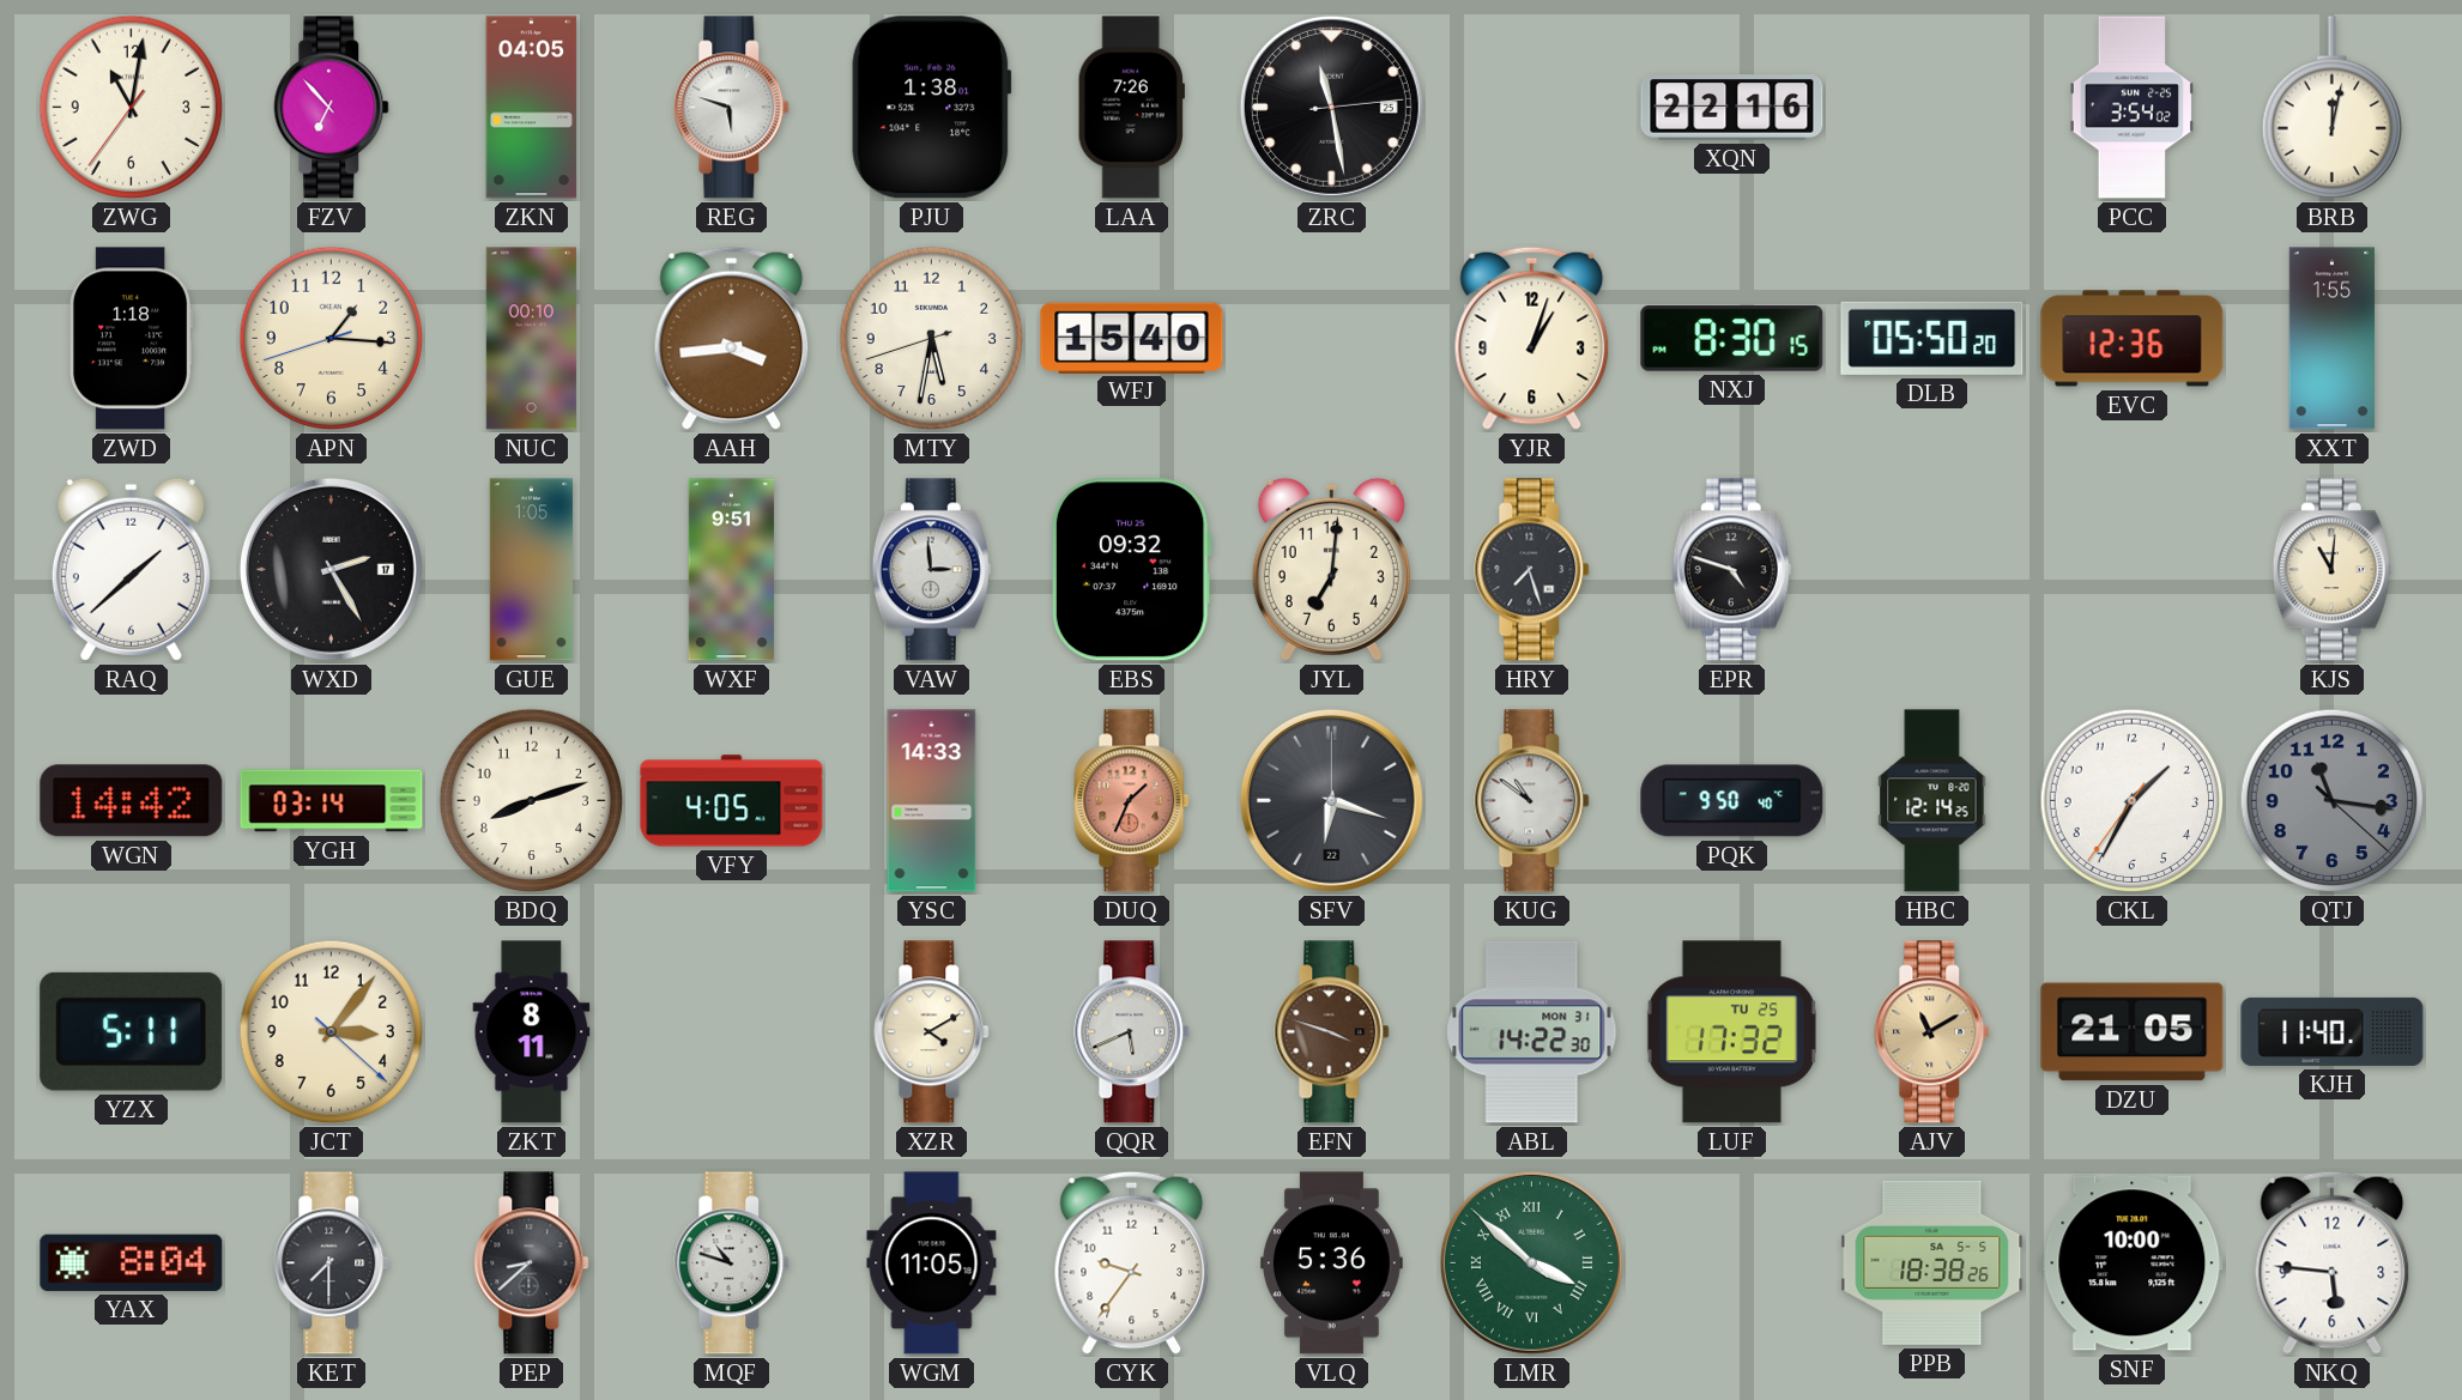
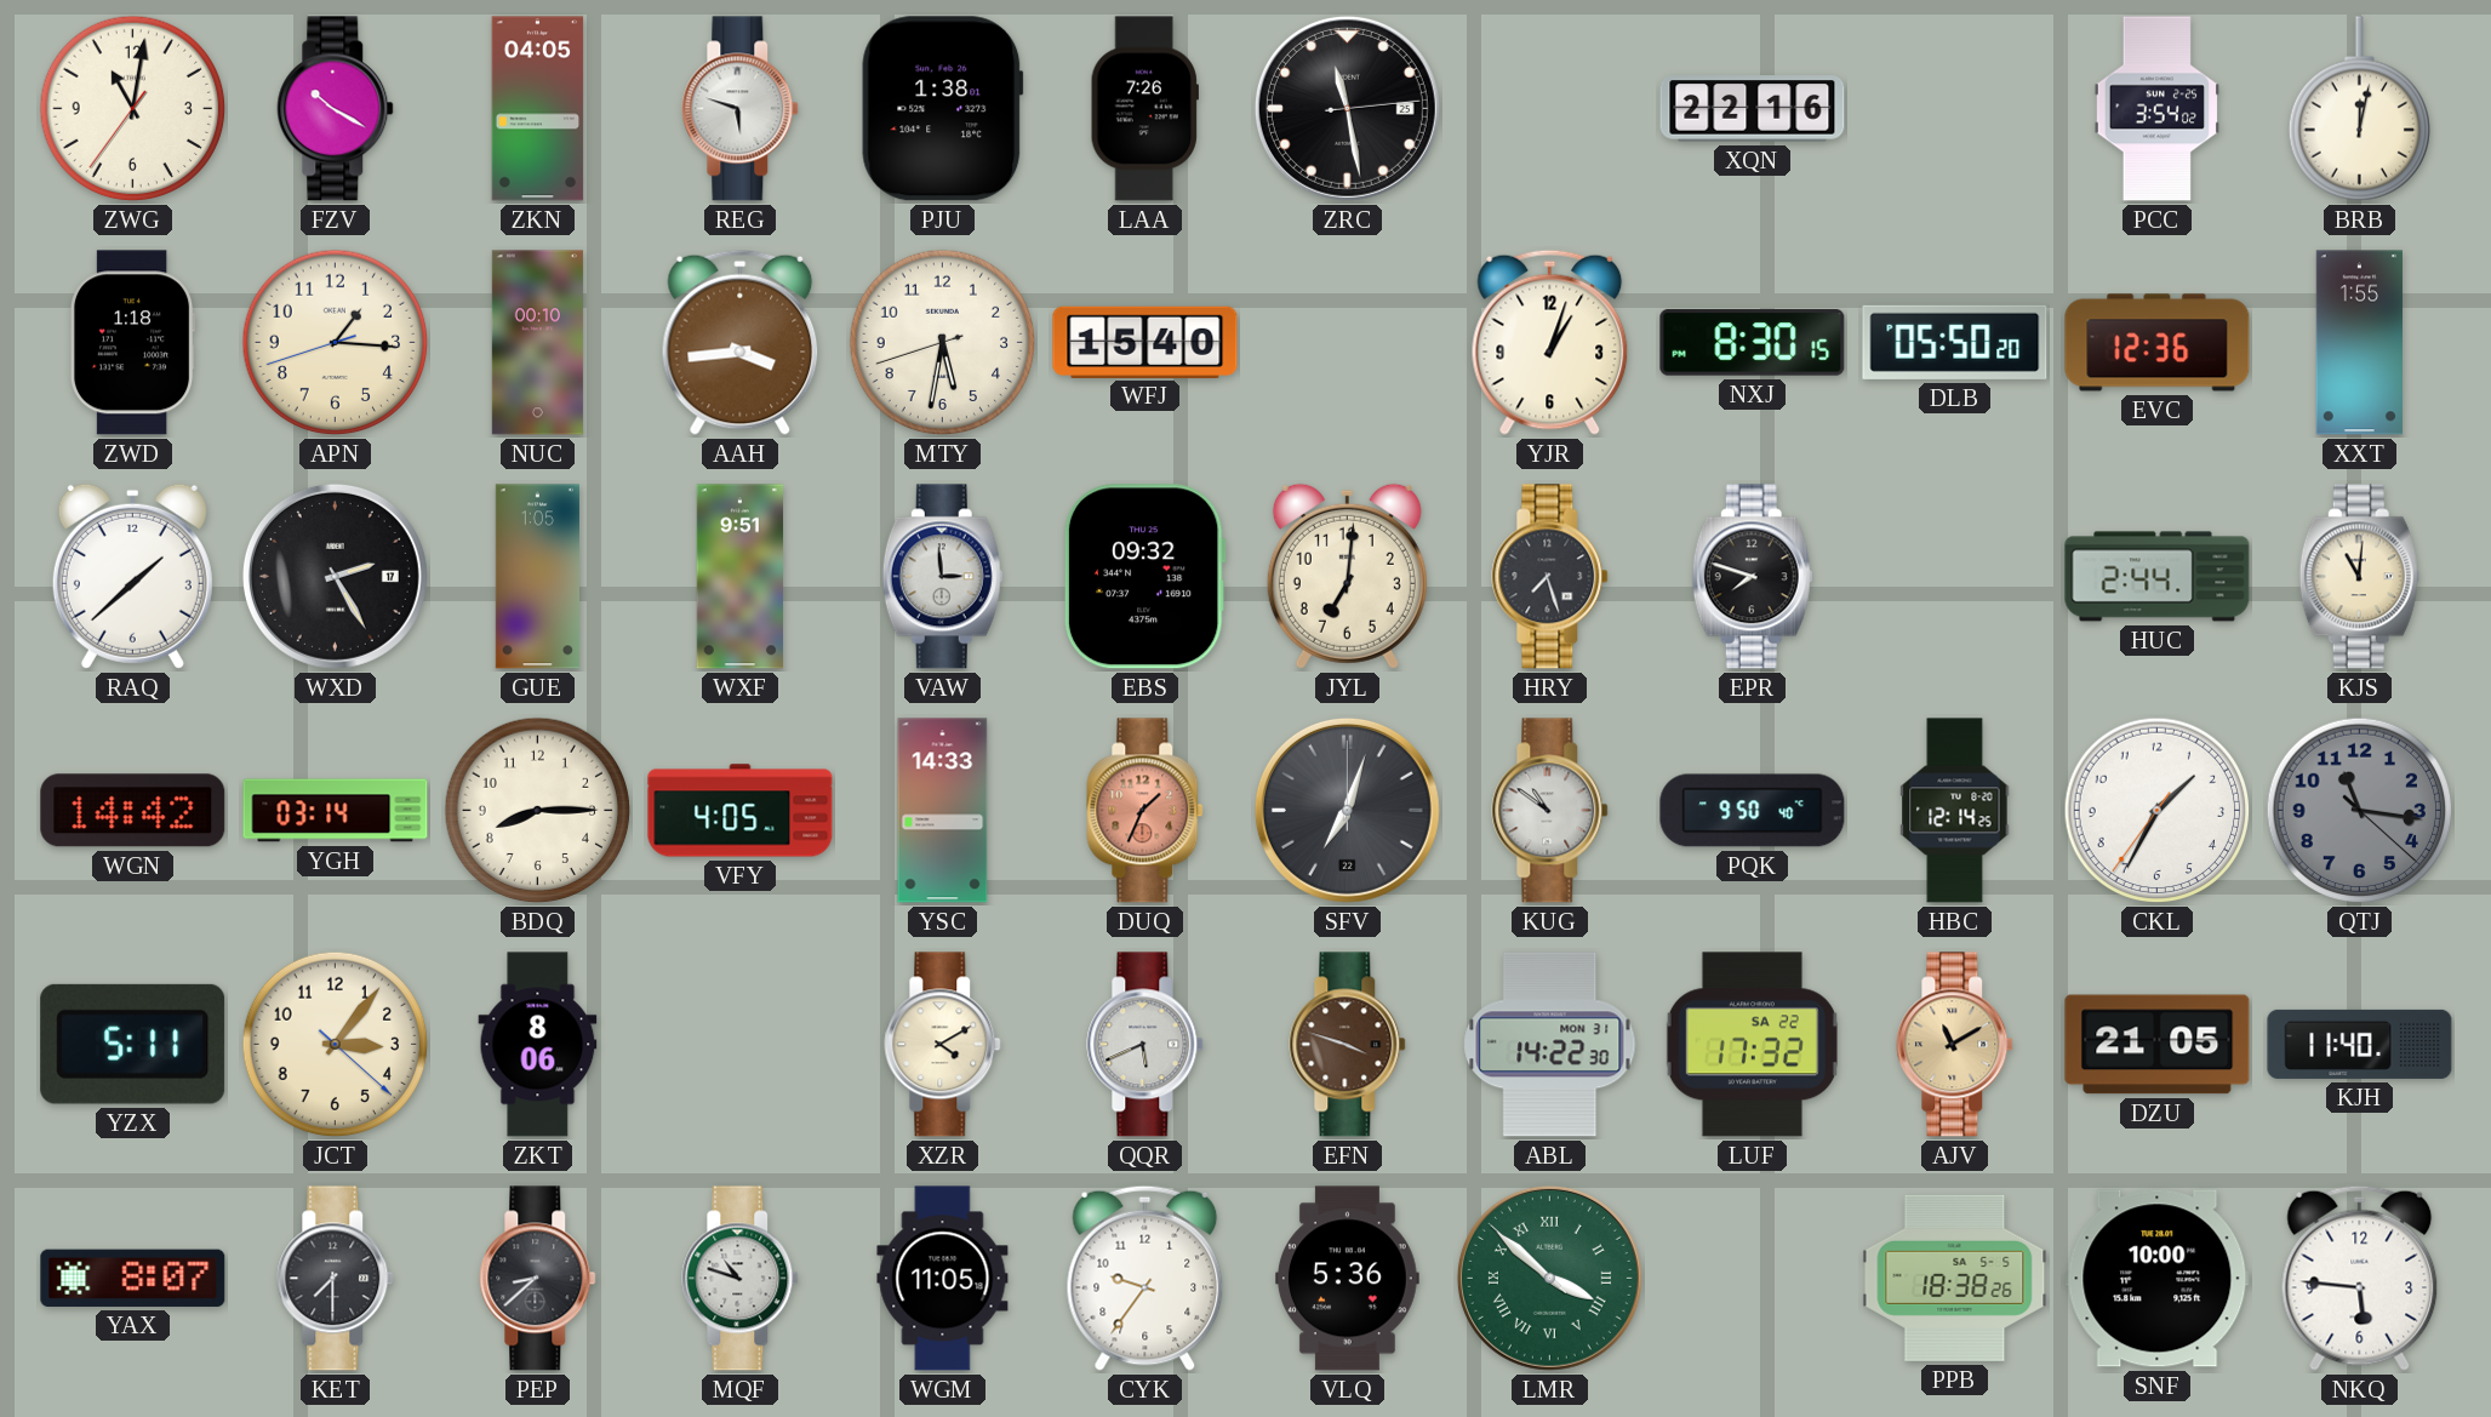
FZV: 6:53 -> 10:20 (336, 109)
EPR: 4:48 -> 7:48 (1752, 577)
HUC: none -> 2:44 (2158, 577)
BDQ: 8:12 -> 8:15 (538, 811)
SFV: 6:18 -> 7:03 (1347, 810)
ZKT: 8:11 -> 8:06 (538, 1045)
LUF date: TU 25 -> SA 22 (1752, 1045)
YAX: 8:04 -> 8:07 (133, 1278)
